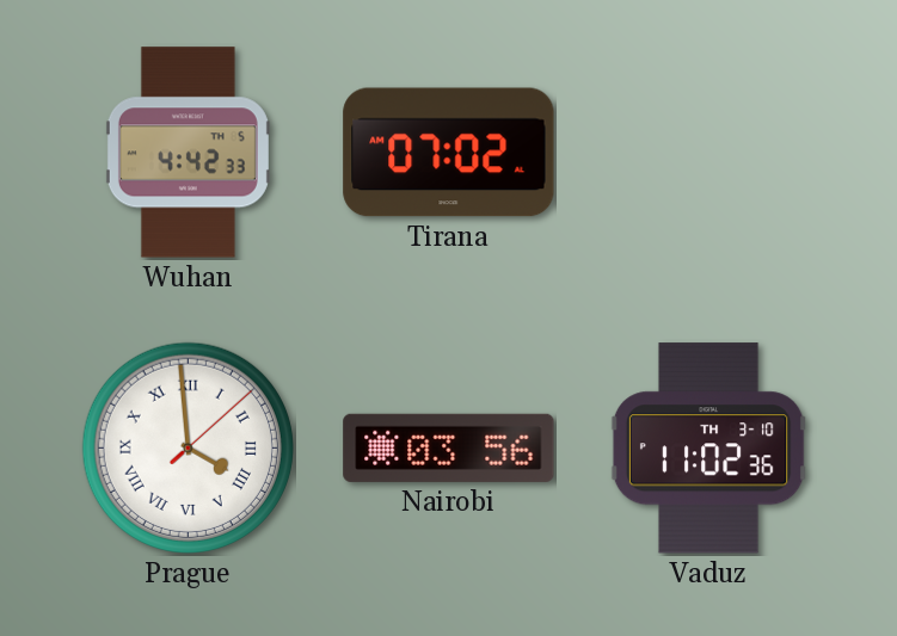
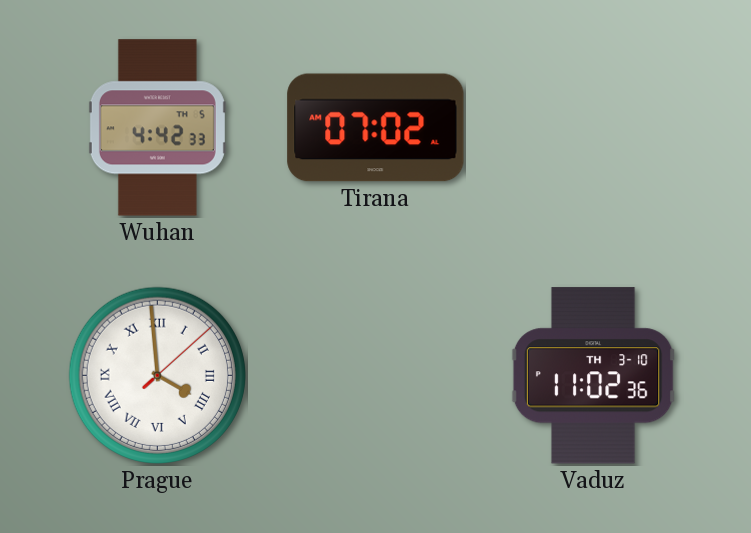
Nairobi: 03:56 -> none (449, 447)
